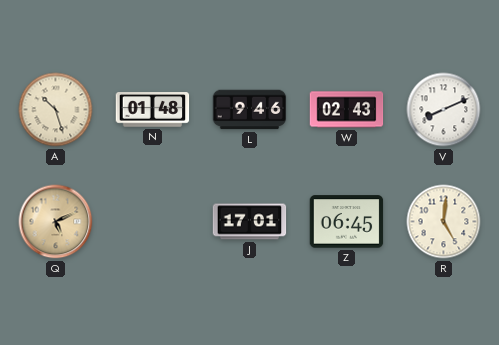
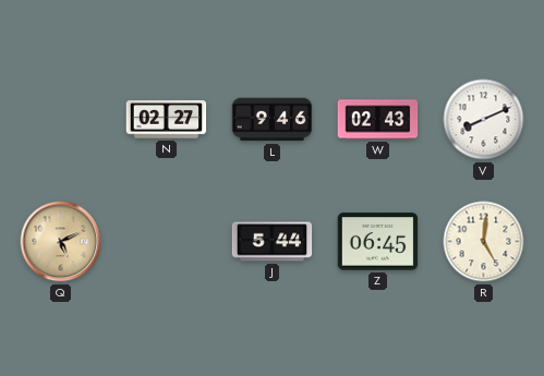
A: 10:27 -> none (56, 110)
N: 01:48 -> 02:27 (167, 120)
J: 17:01 -> 5:44 (273, 242)
